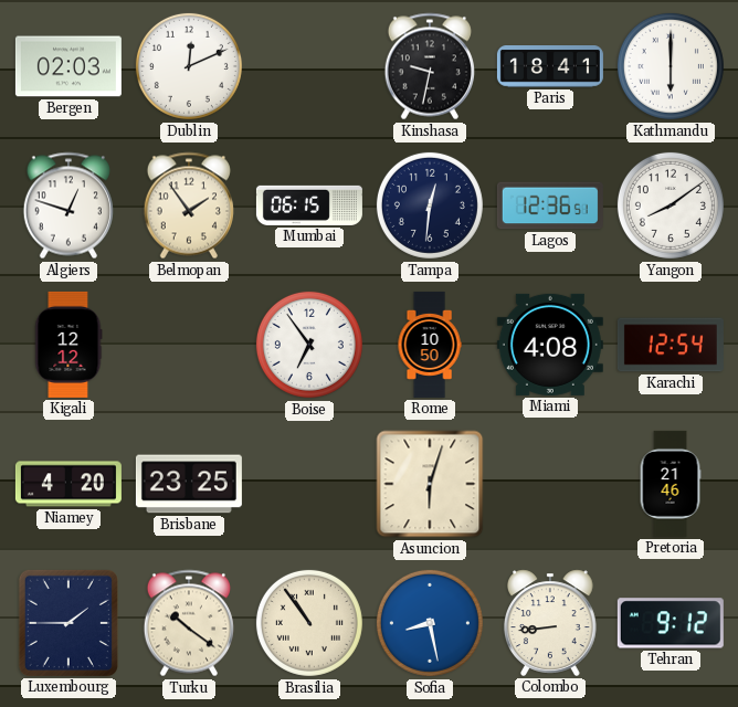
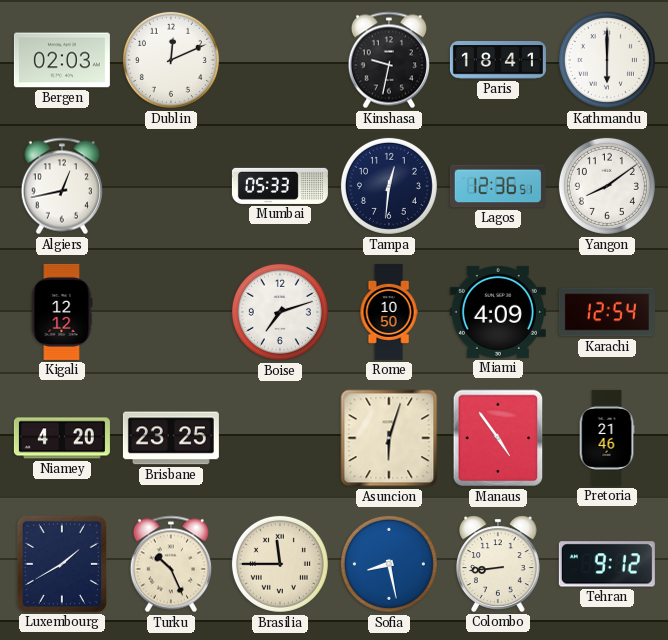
Algiers: 12:48 -> 12:43 (62, 186)
Belmopan: 1:54 -> none (189, 205)
Mumbai: 06:15 -> 05:33 (280, 186)
Boise: 6:54 -> 7:12 (280, 312)
Miami: 4:08 -> 4:09 (498, 312)
Manaus: none -> 4:54 (498, 438)
Luxembourg: 1:45 -> 1:40 (62, 564)
Turku: 10:21 -> 10:26 (171, 564)
Brasilia: 10:54 -> 11:45 (280, 564)
